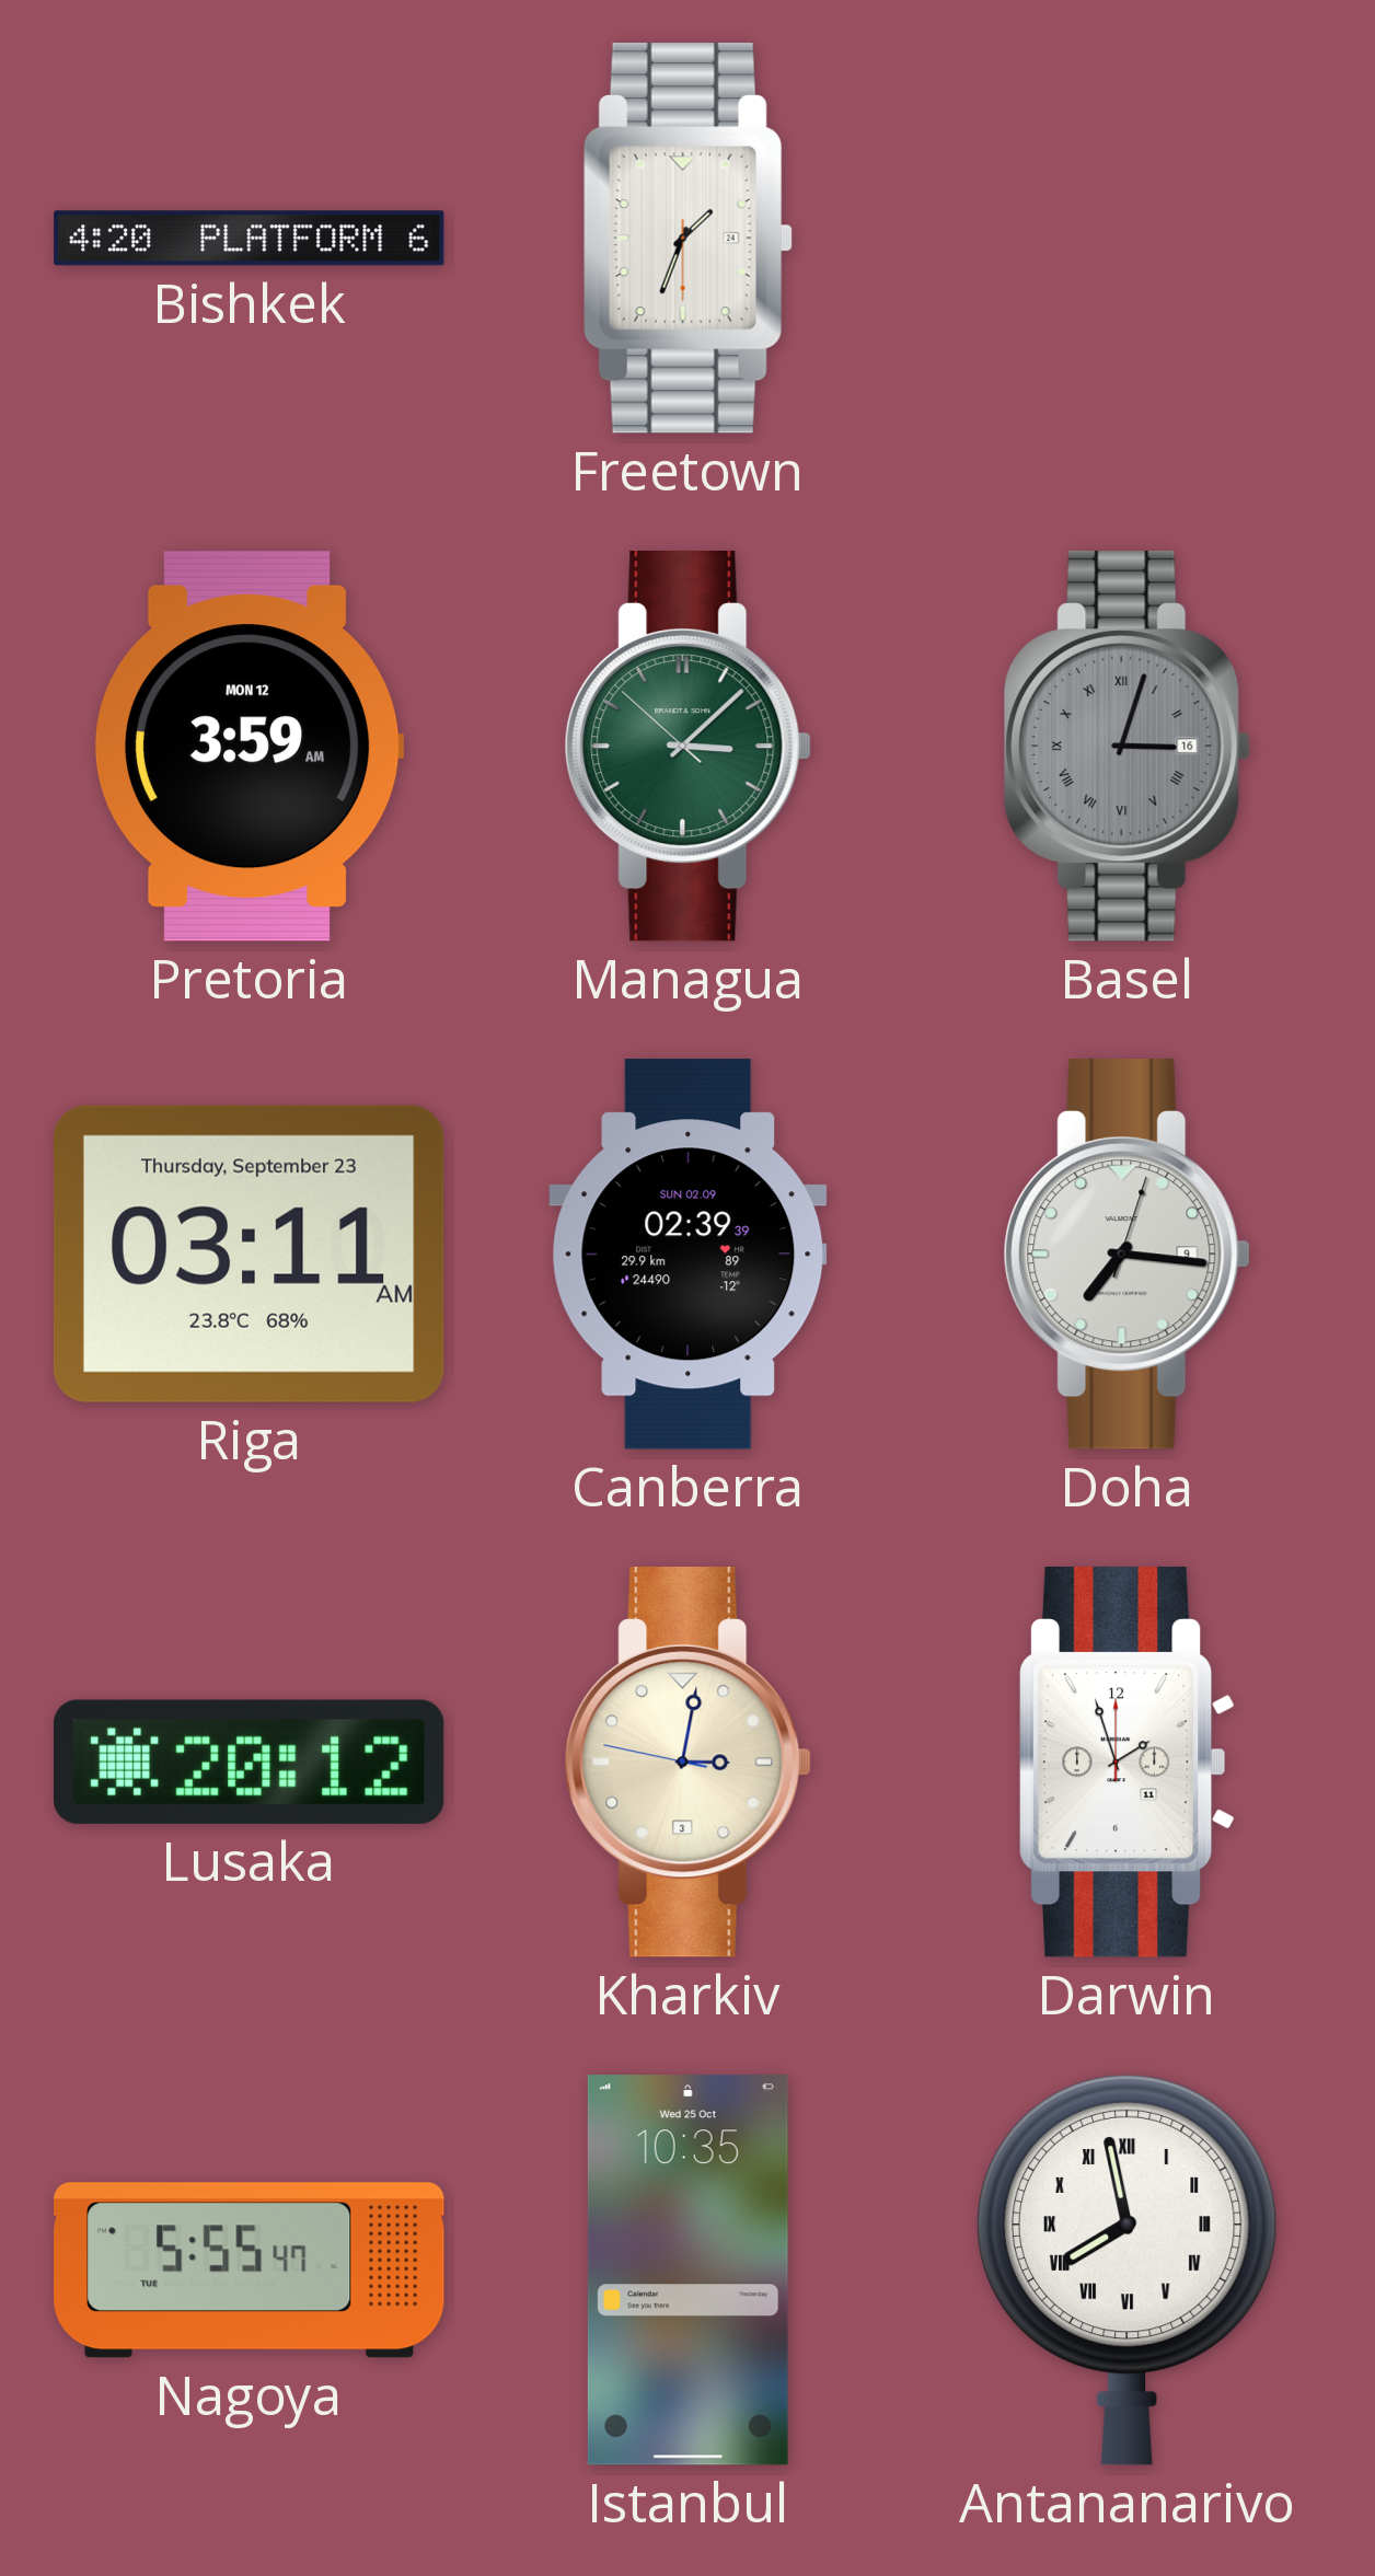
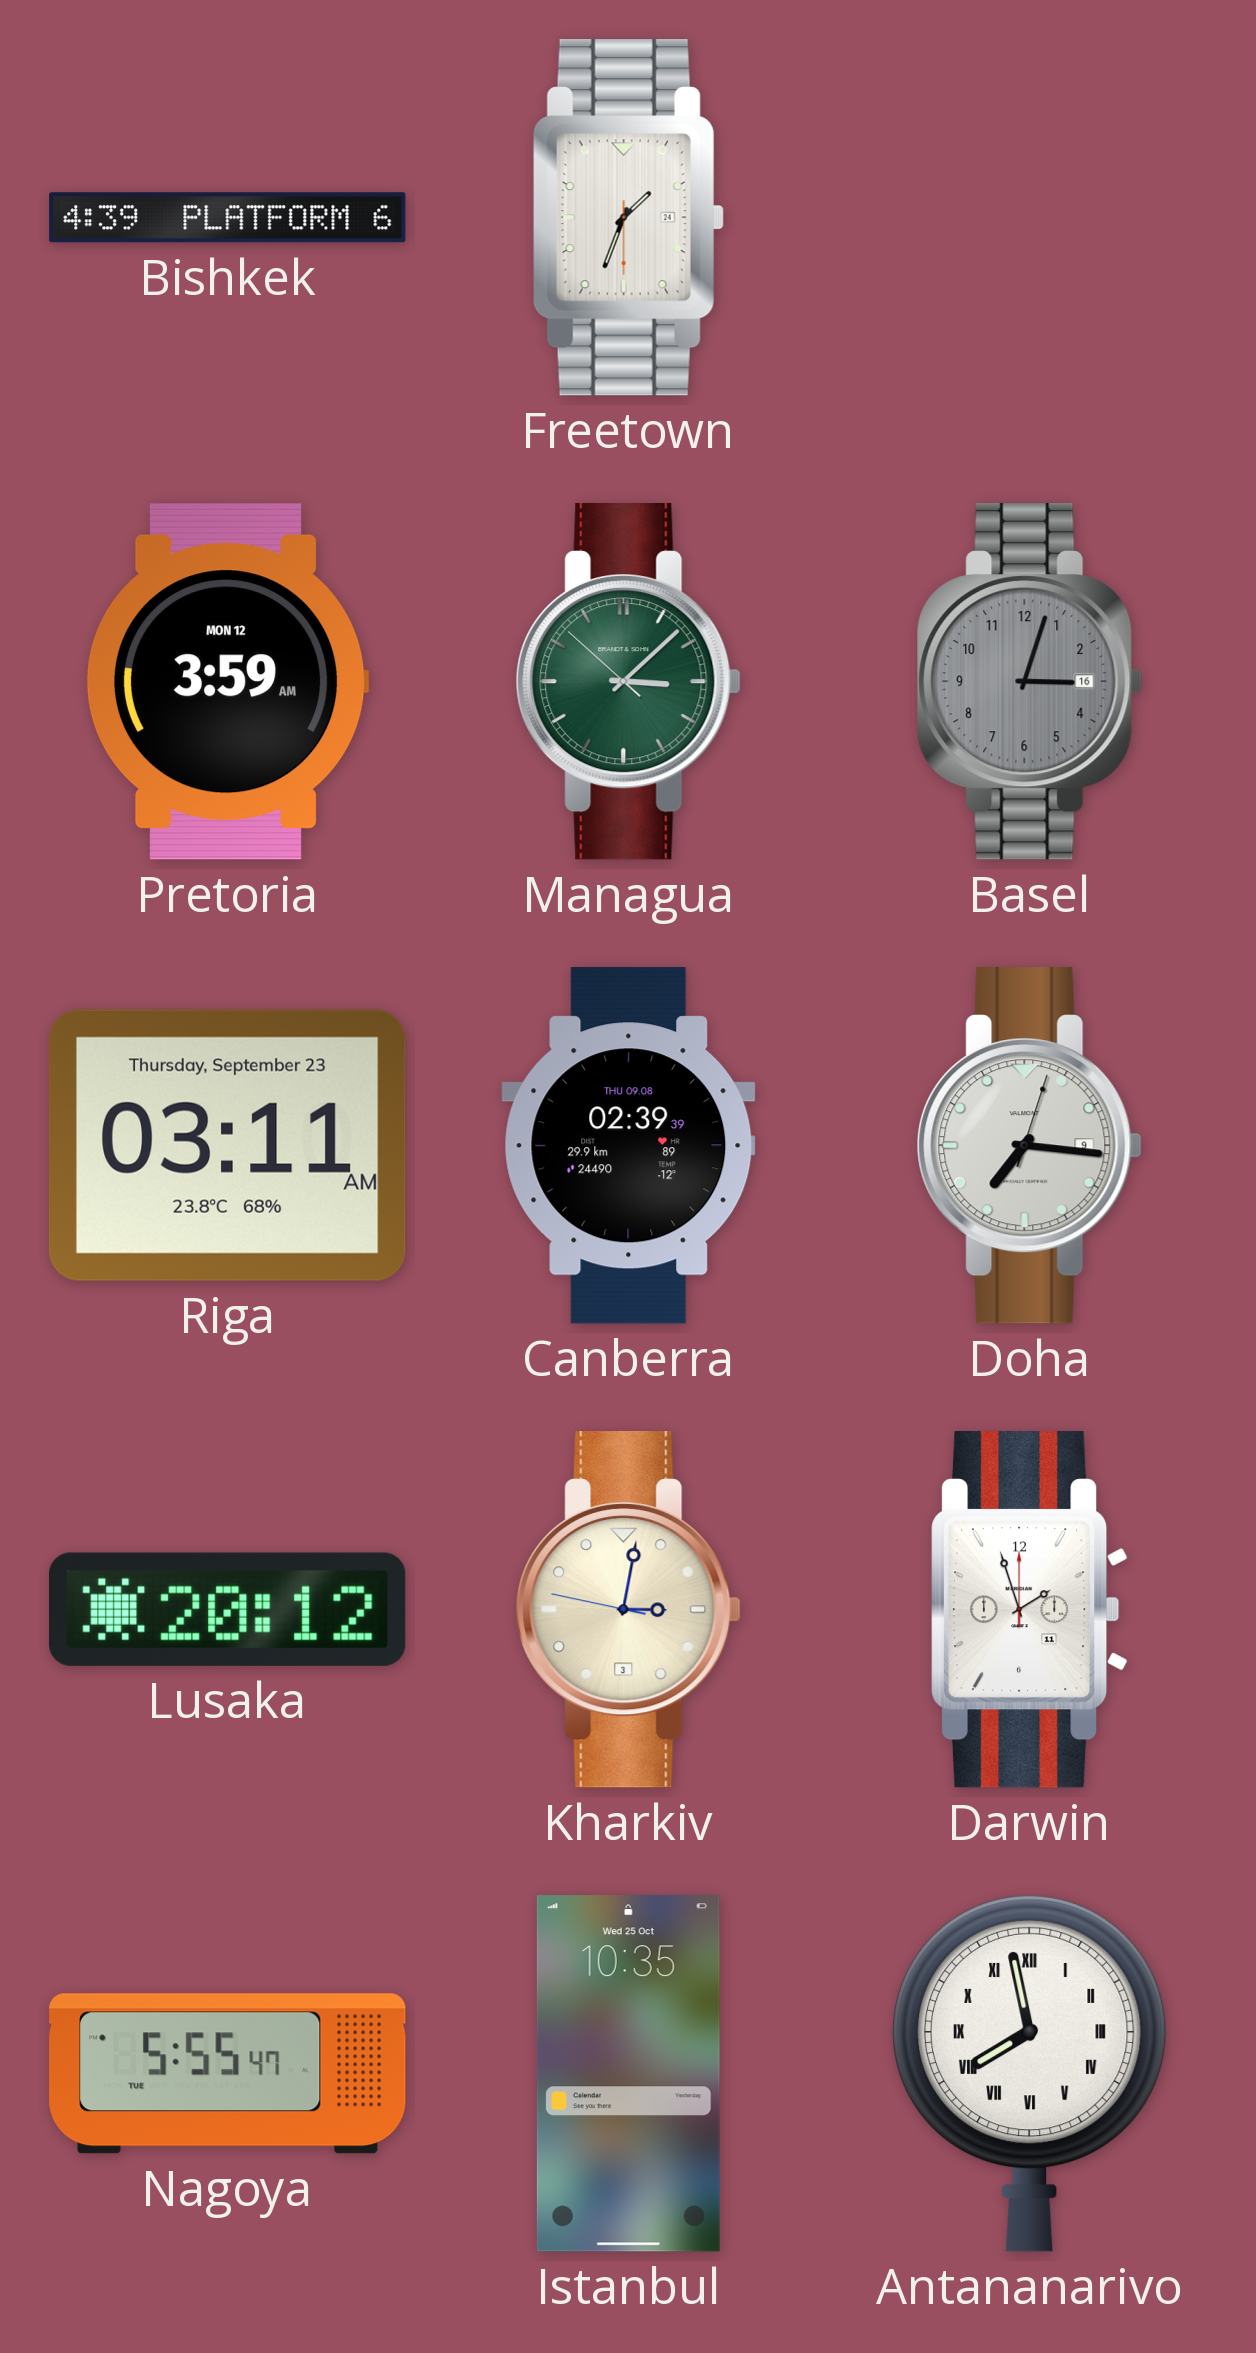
Bishkek: 4:20 -> 4:39 (228, 218)
Basel numerals: Roman -> Arabic (1029, 682)
Canberra date: SUN 02.09 -> THU 09.08 (629, 1146)
